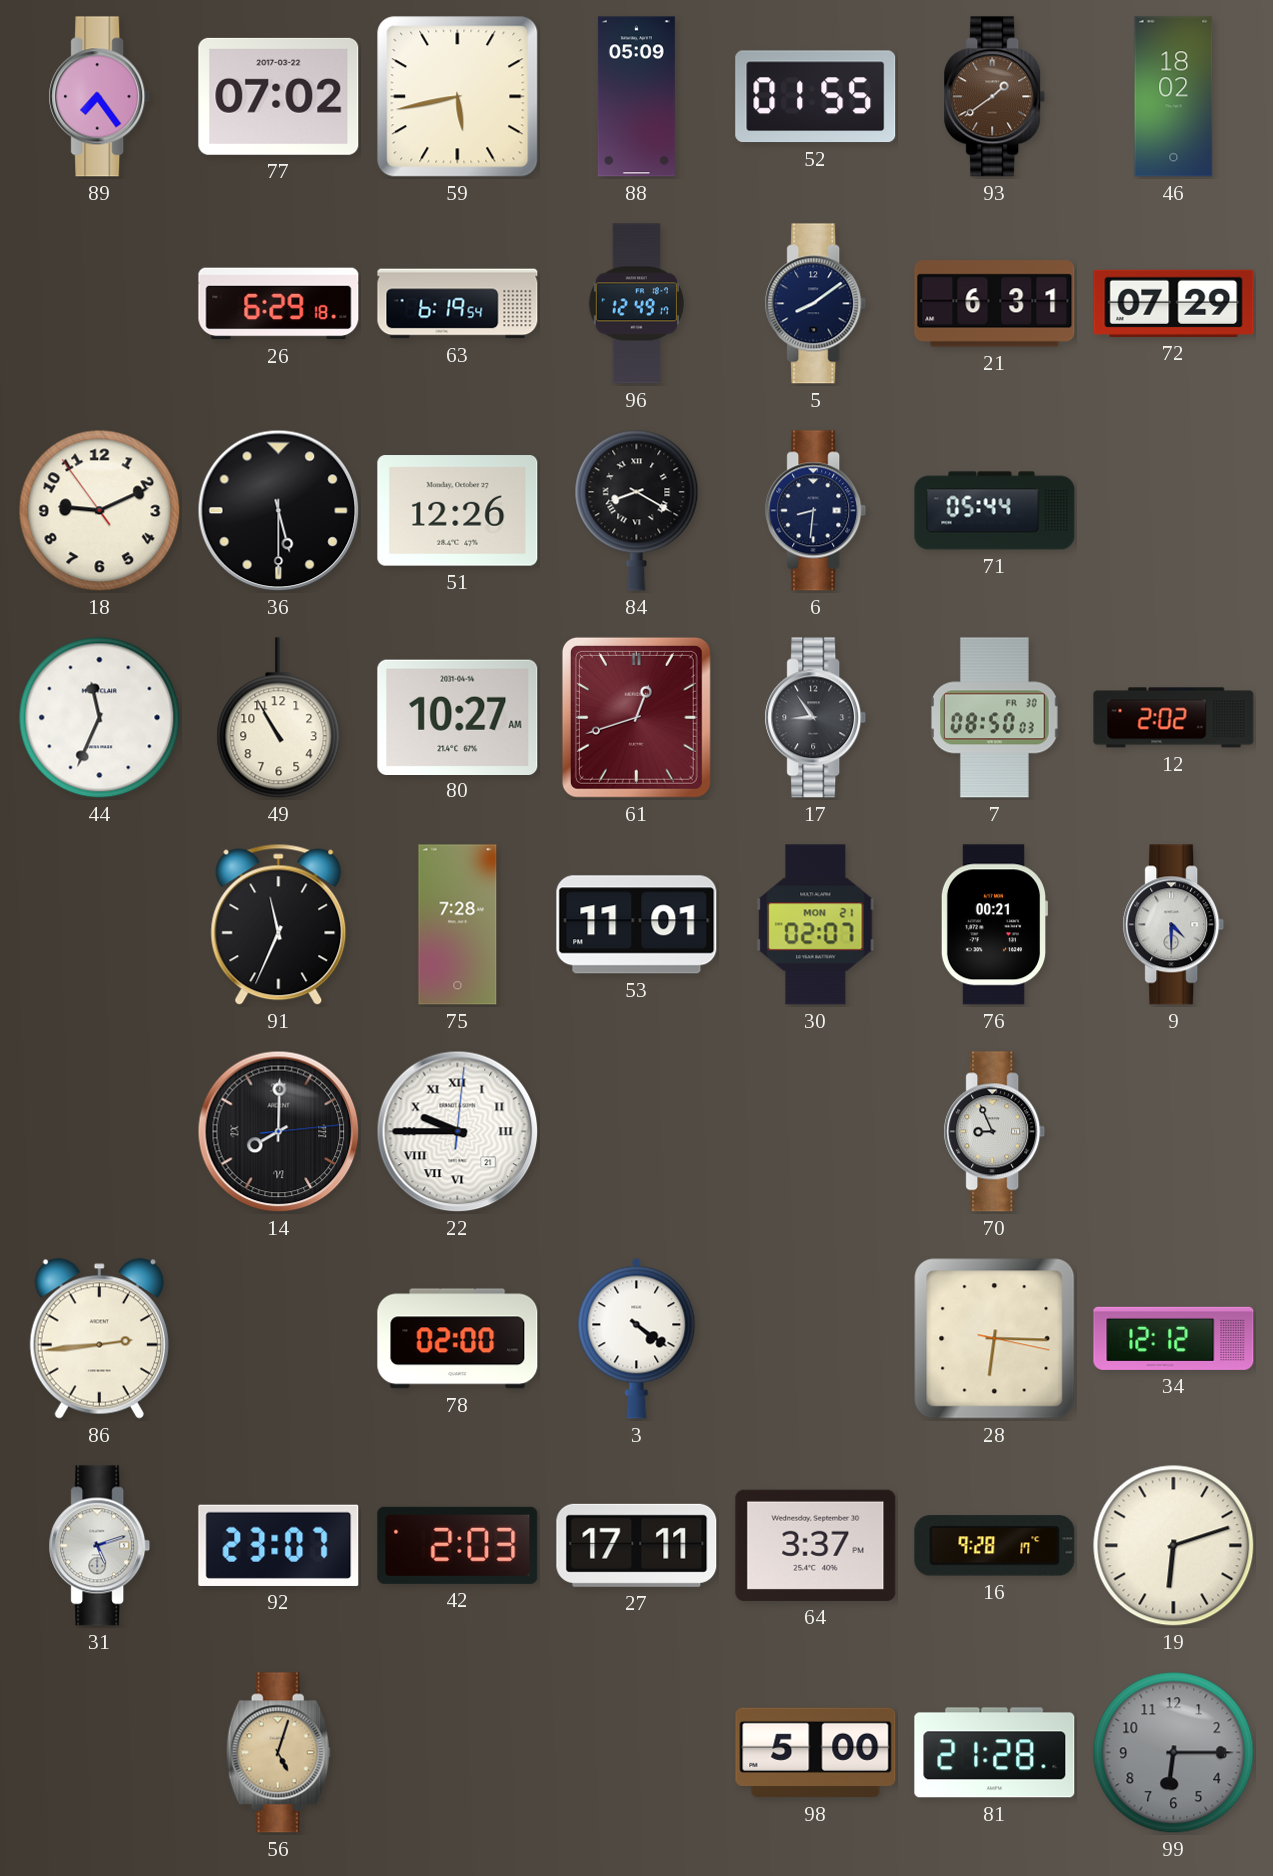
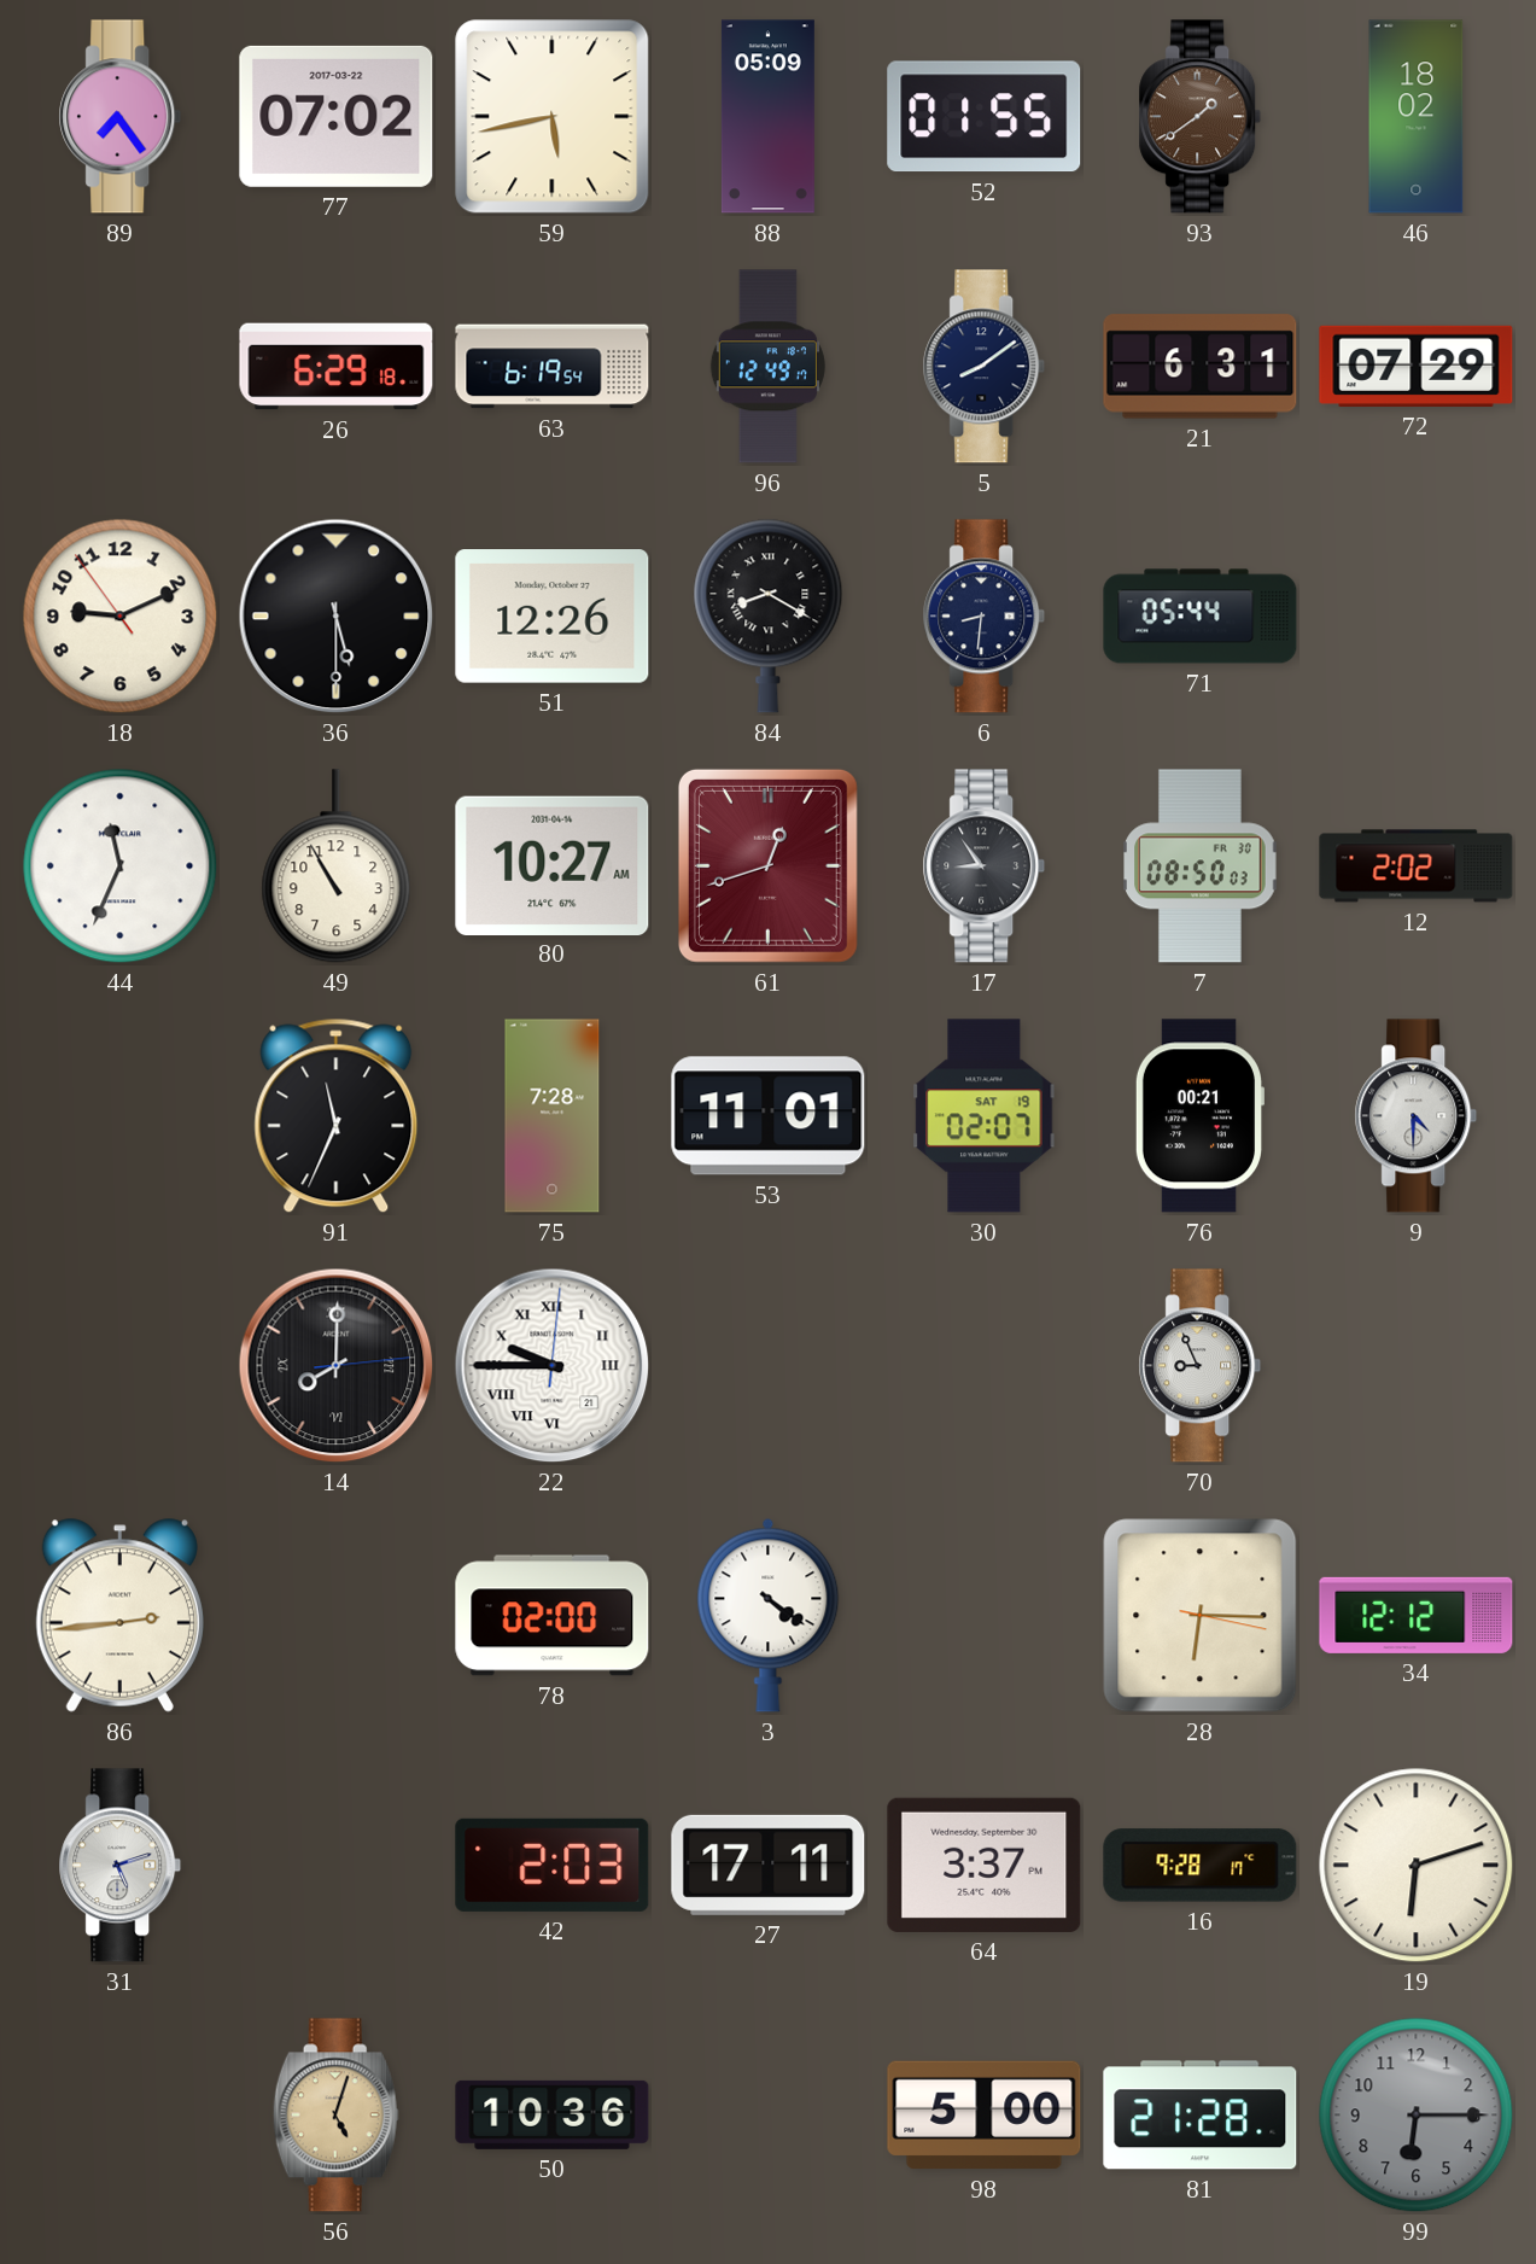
30 date: MON 21 -> SAT 19 (985, 1116)
92: 23:07 -> none (279, 1545)
50: none -> 10:36 (553, 2114)
